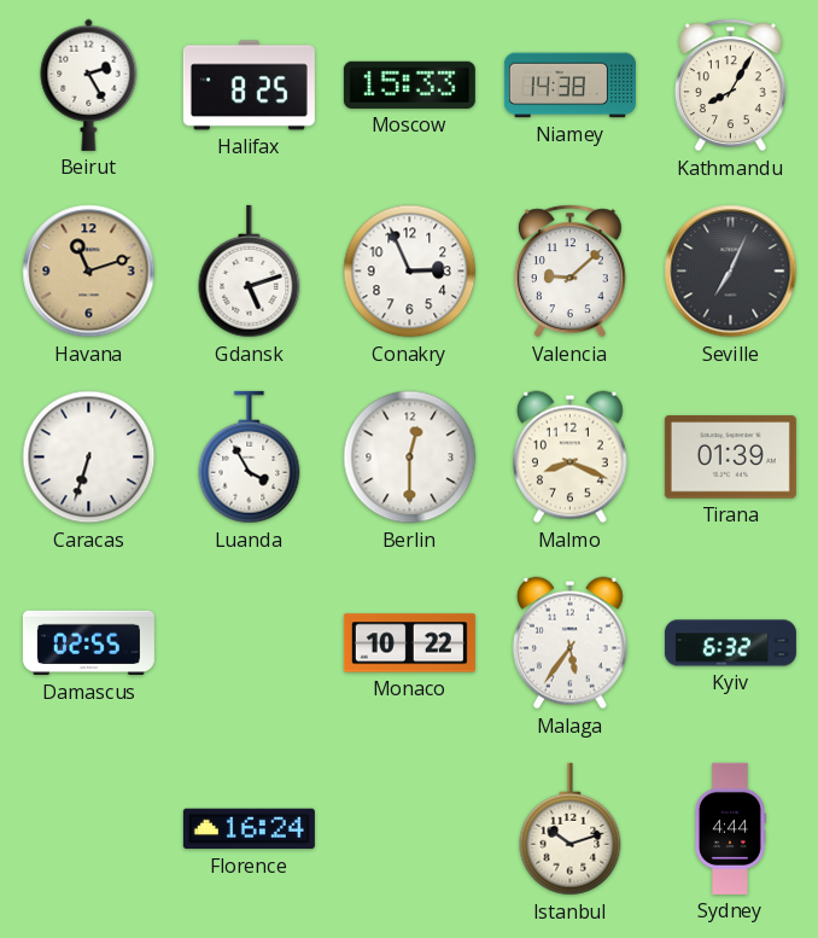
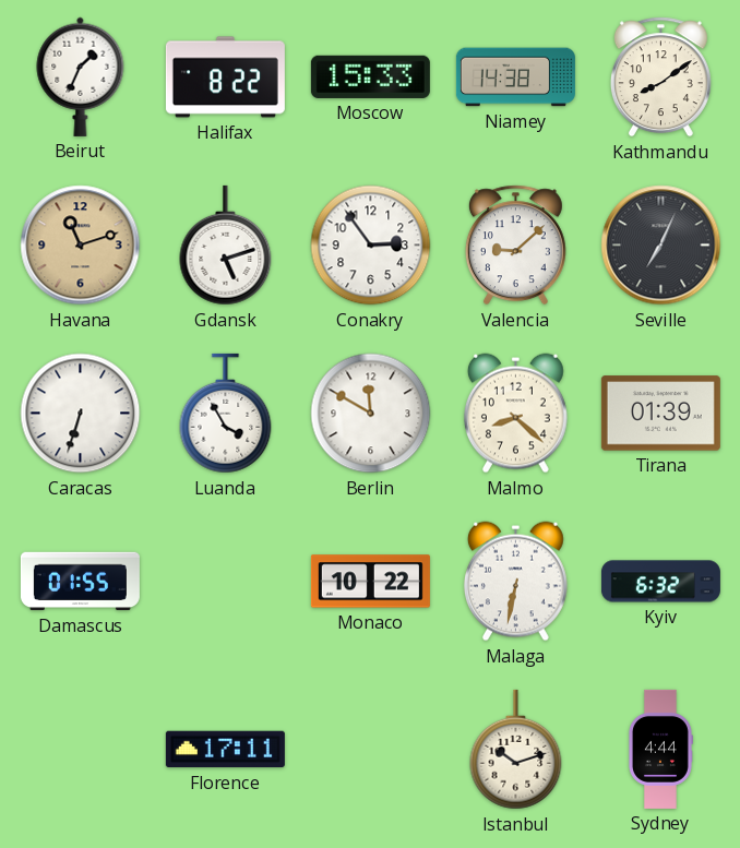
Beirut: 2:25 -> 1:34 (81, 76)
Halifax: 8:25 -> 8:22 (225, 77)
Kathmandu: 8:05 -> 8:09 (660, 77)
Conakry: 2:56 -> 2:54 (371, 246)
Berlin: 12:30 -> 11:50 (371, 414)
Malmo: 8:19 -> 8:22 (515, 414)
Damascus: 02:55 -> 01:55 (80, 582)
Malaga: 5:36 -> 6:32 (515, 582)
Florence: 16:24 -> 17:11 (225, 750)
